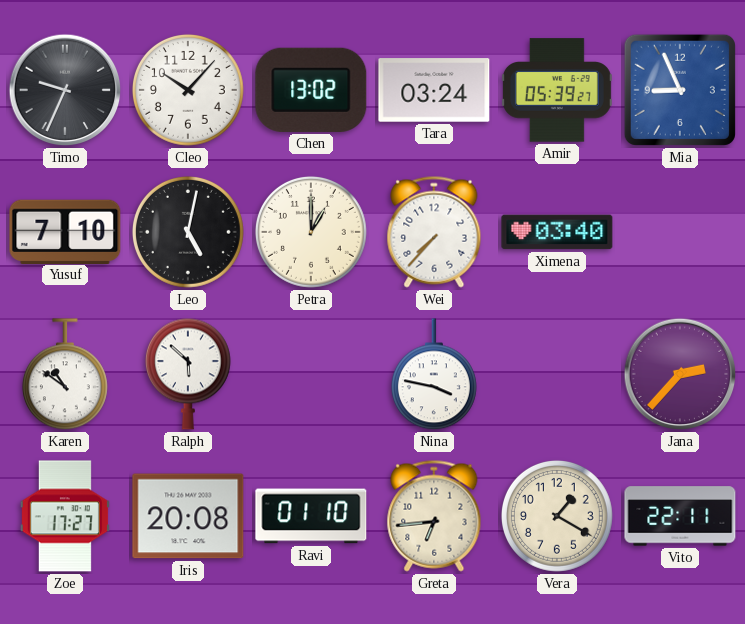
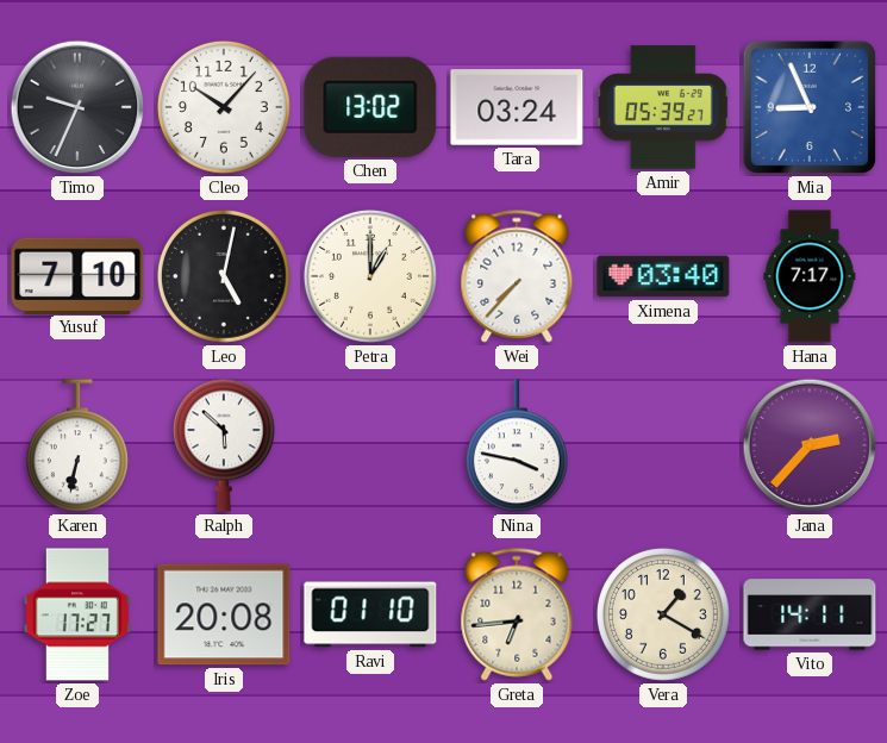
Hana: none -> 7:17 (810, 276)
Karen: 10:51 -> 6:32 (77, 447)
Vito: 22:11 -> 14:11 (810, 614)
